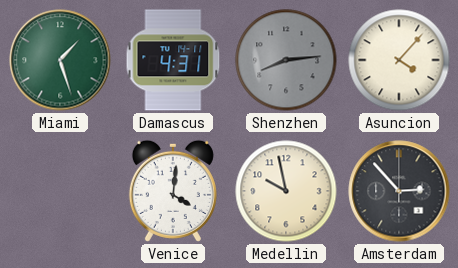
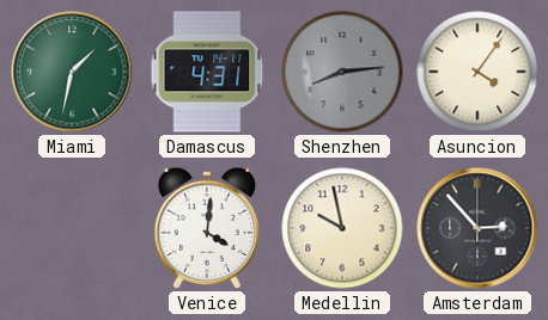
Miami: 1:27 -> 1:32 (72, 72)
Asuncion: 4:07 -> 4:06 (477, 72)
